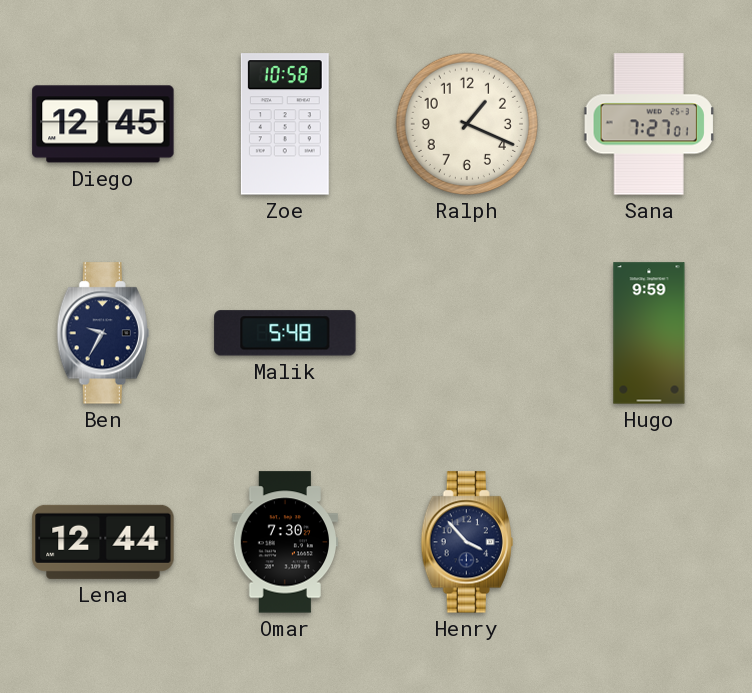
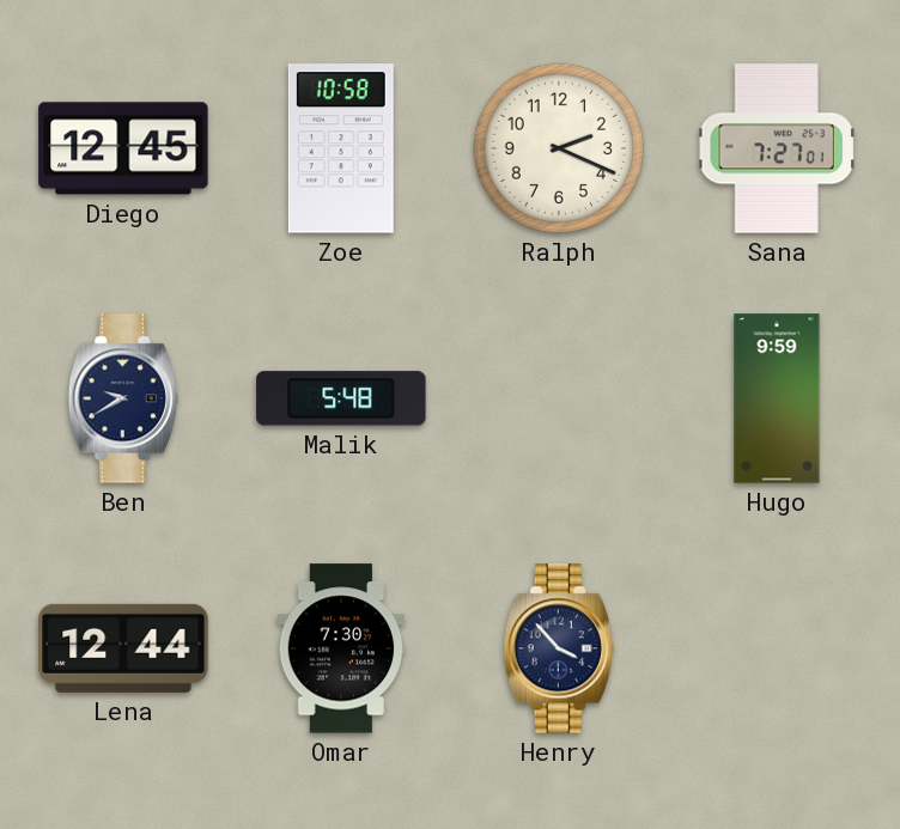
Ralph: 1:19 -> 2:19 (559, 148)
Ben: 9:35 -> 9:40 (123, 398)
